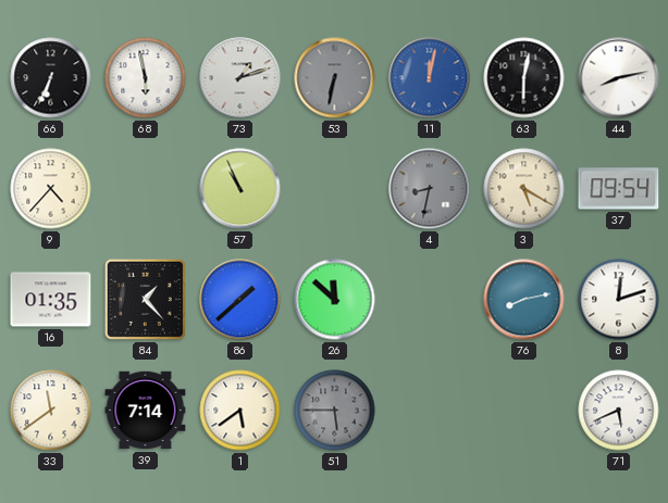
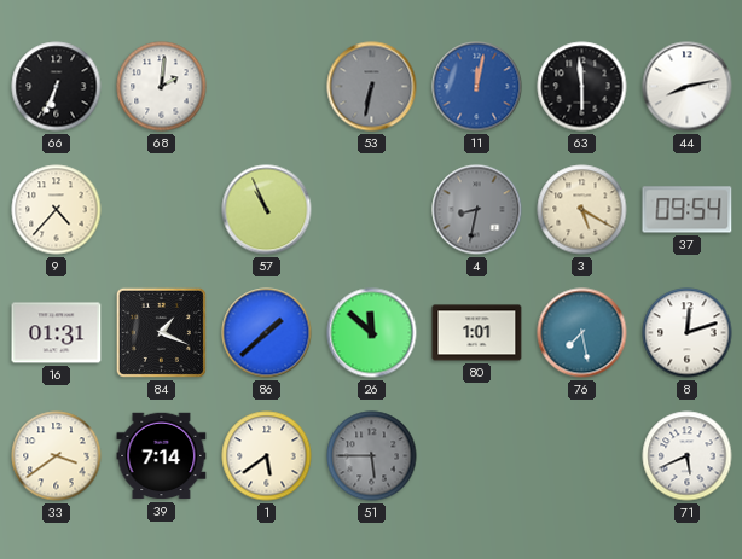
68: 5:58 -> 2:01 (162, 87)
73: 1:12 -> none (240, 78)
63: 6:02 -> 5:59 (582, 87)
16: 01:35 -> 01:31 (57, 333)
84: 1:23 -> 1:19 (161, 332)
80: none -> 1:01 (477, 333)
76: 8:13 -> 7:28 (582, 333)
33: 11:39 -> 3:39 (57, 456)
